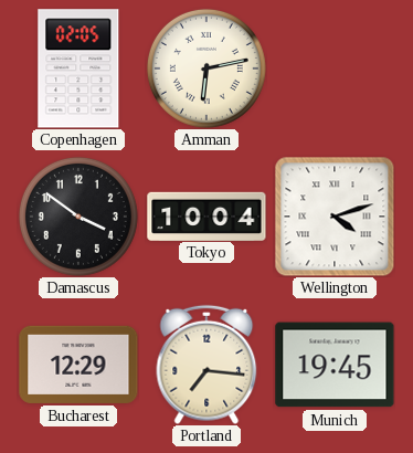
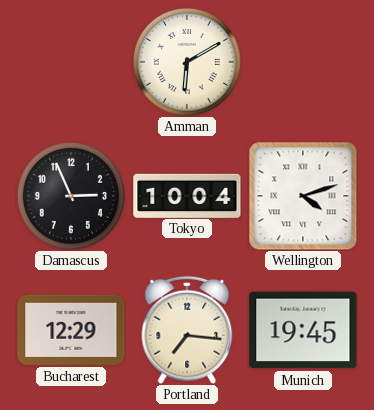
Copenhagen: 02:05 -> none (78, 69)
Amman: 6:13 -> 6:10 (187, 62)
Damascus: 3:51 -> 2:56 (71, 196)
